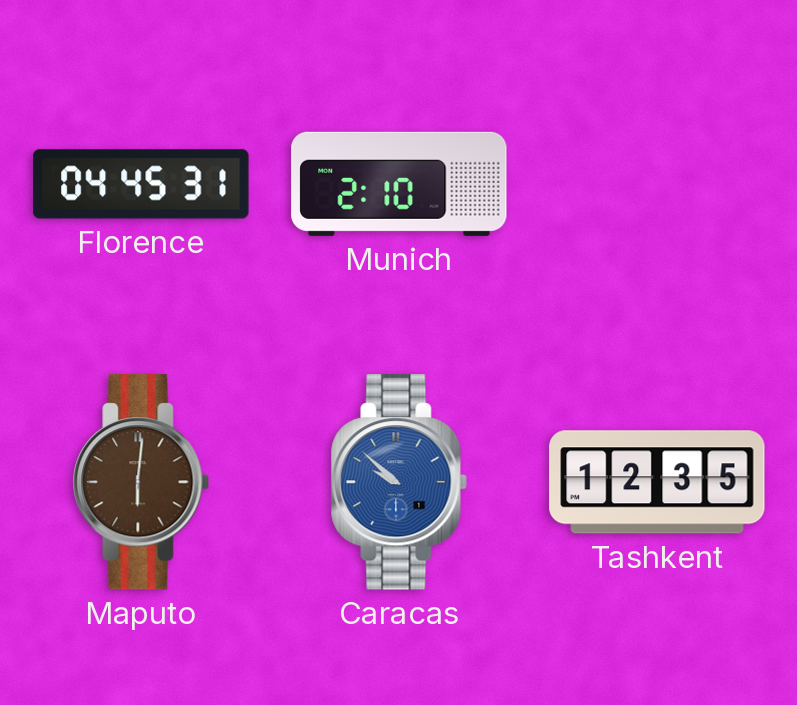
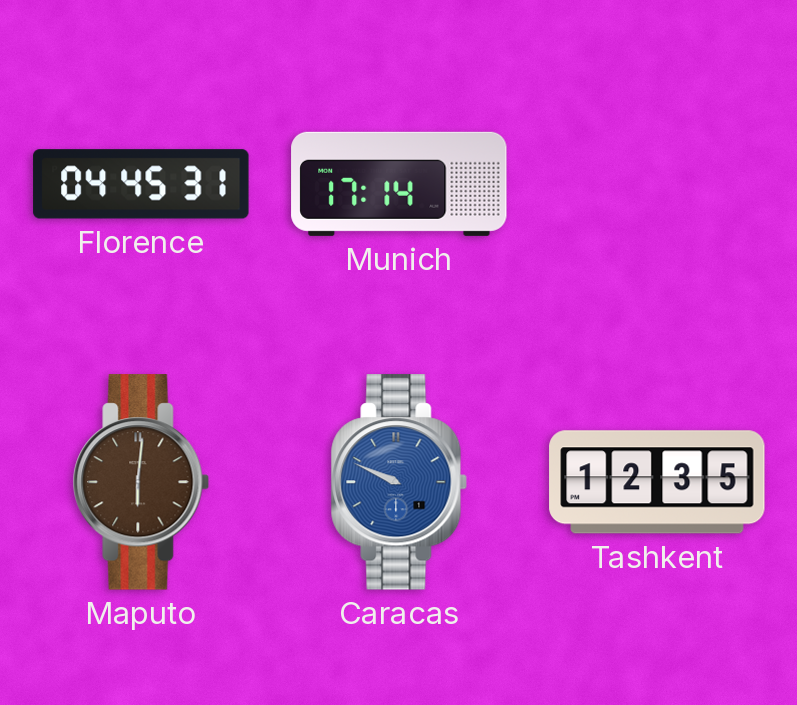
Munich: 2:10 -> 17:14 (399, 184)
Caracas: 9:52 -> 9:49 (399, 482)
